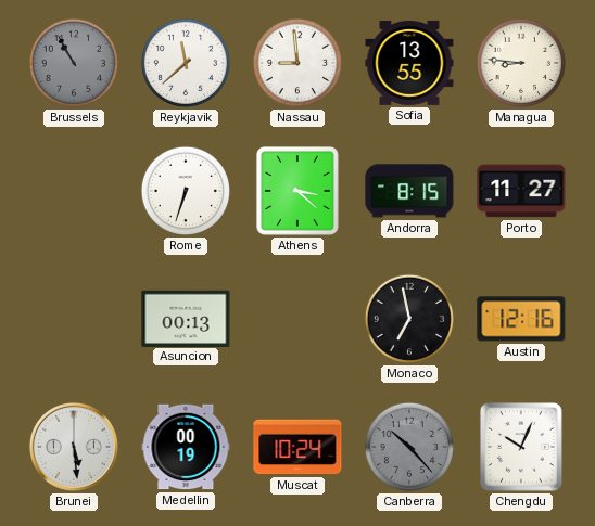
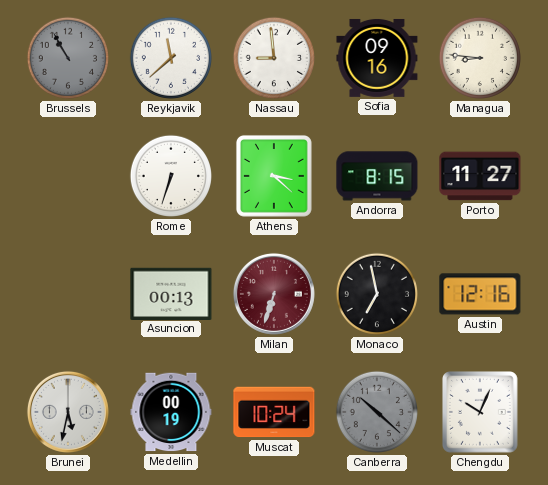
Sofia: 13:55 -> 09:16 (377, 58)
Milan: none -> 6:33 (274, 294)
Brunei: 5:29 -> 5:32 (68, 412)
Canberra: 10:23 -> 10:22 (377, 412)
